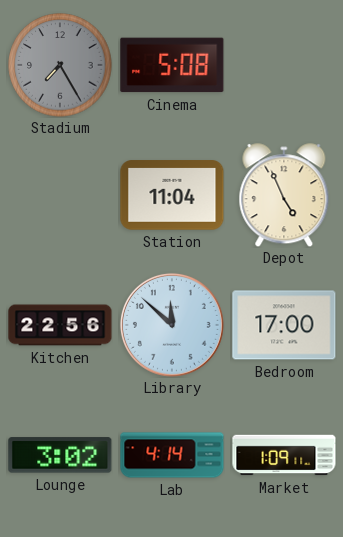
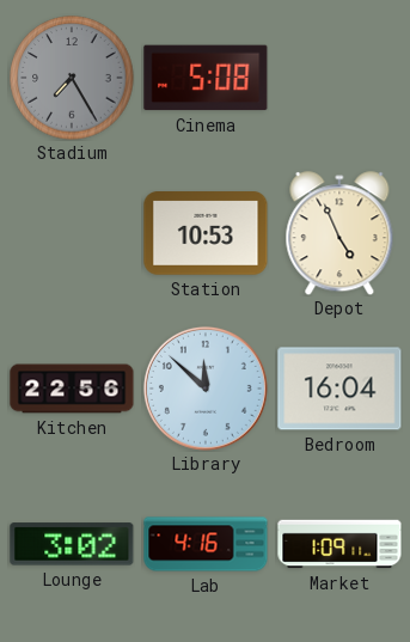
Station: 11:04 -> 10:53 (206, 233)
Bedroom: 17:00 -> 16:04 (339, 389)
Lab: 4:14 -> 4:16 (206, 544)
